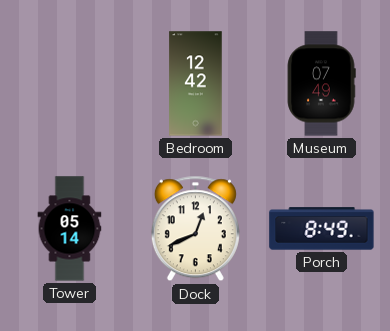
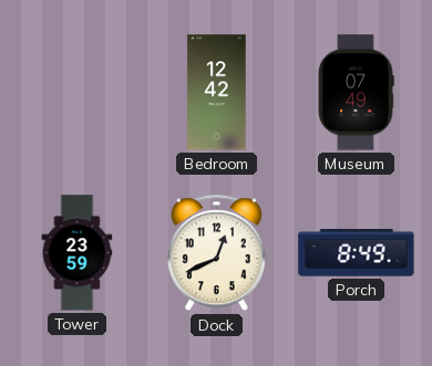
Tower: 05:14 -> 23:59 (78, 253)
